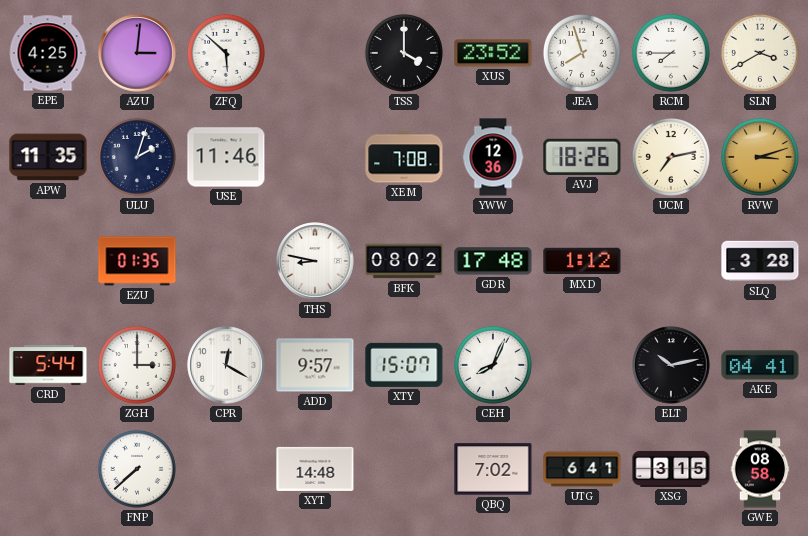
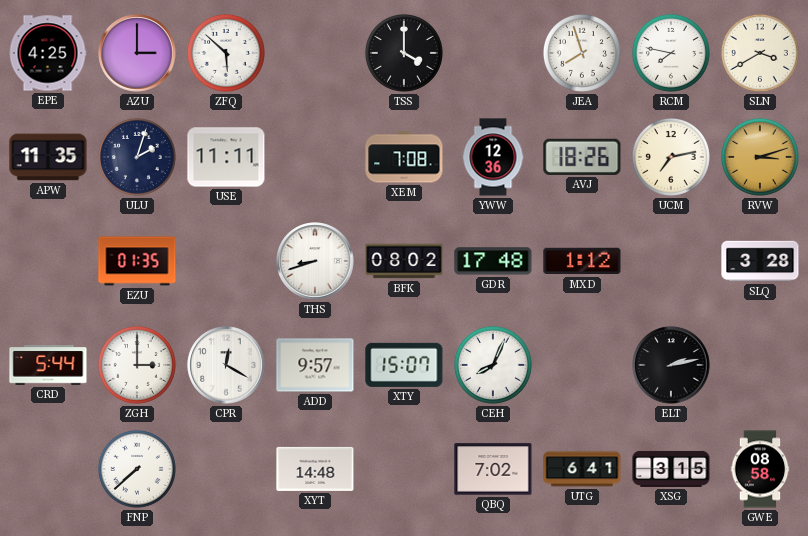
AZU: 3:01 -> 3:00 (137, 53)
XUS: 23:52 -> none (493, 53)
RCM: 7:45 -> 7:47 (671, 53)
USE: 11:46 -> 11:11 (226, 157)
THS: 8:47 -> 8:42 (315, 261)
ELT: 10:13 -> 2:13 (671, 365)
AKE: 04:41 -> none (760, 365)
